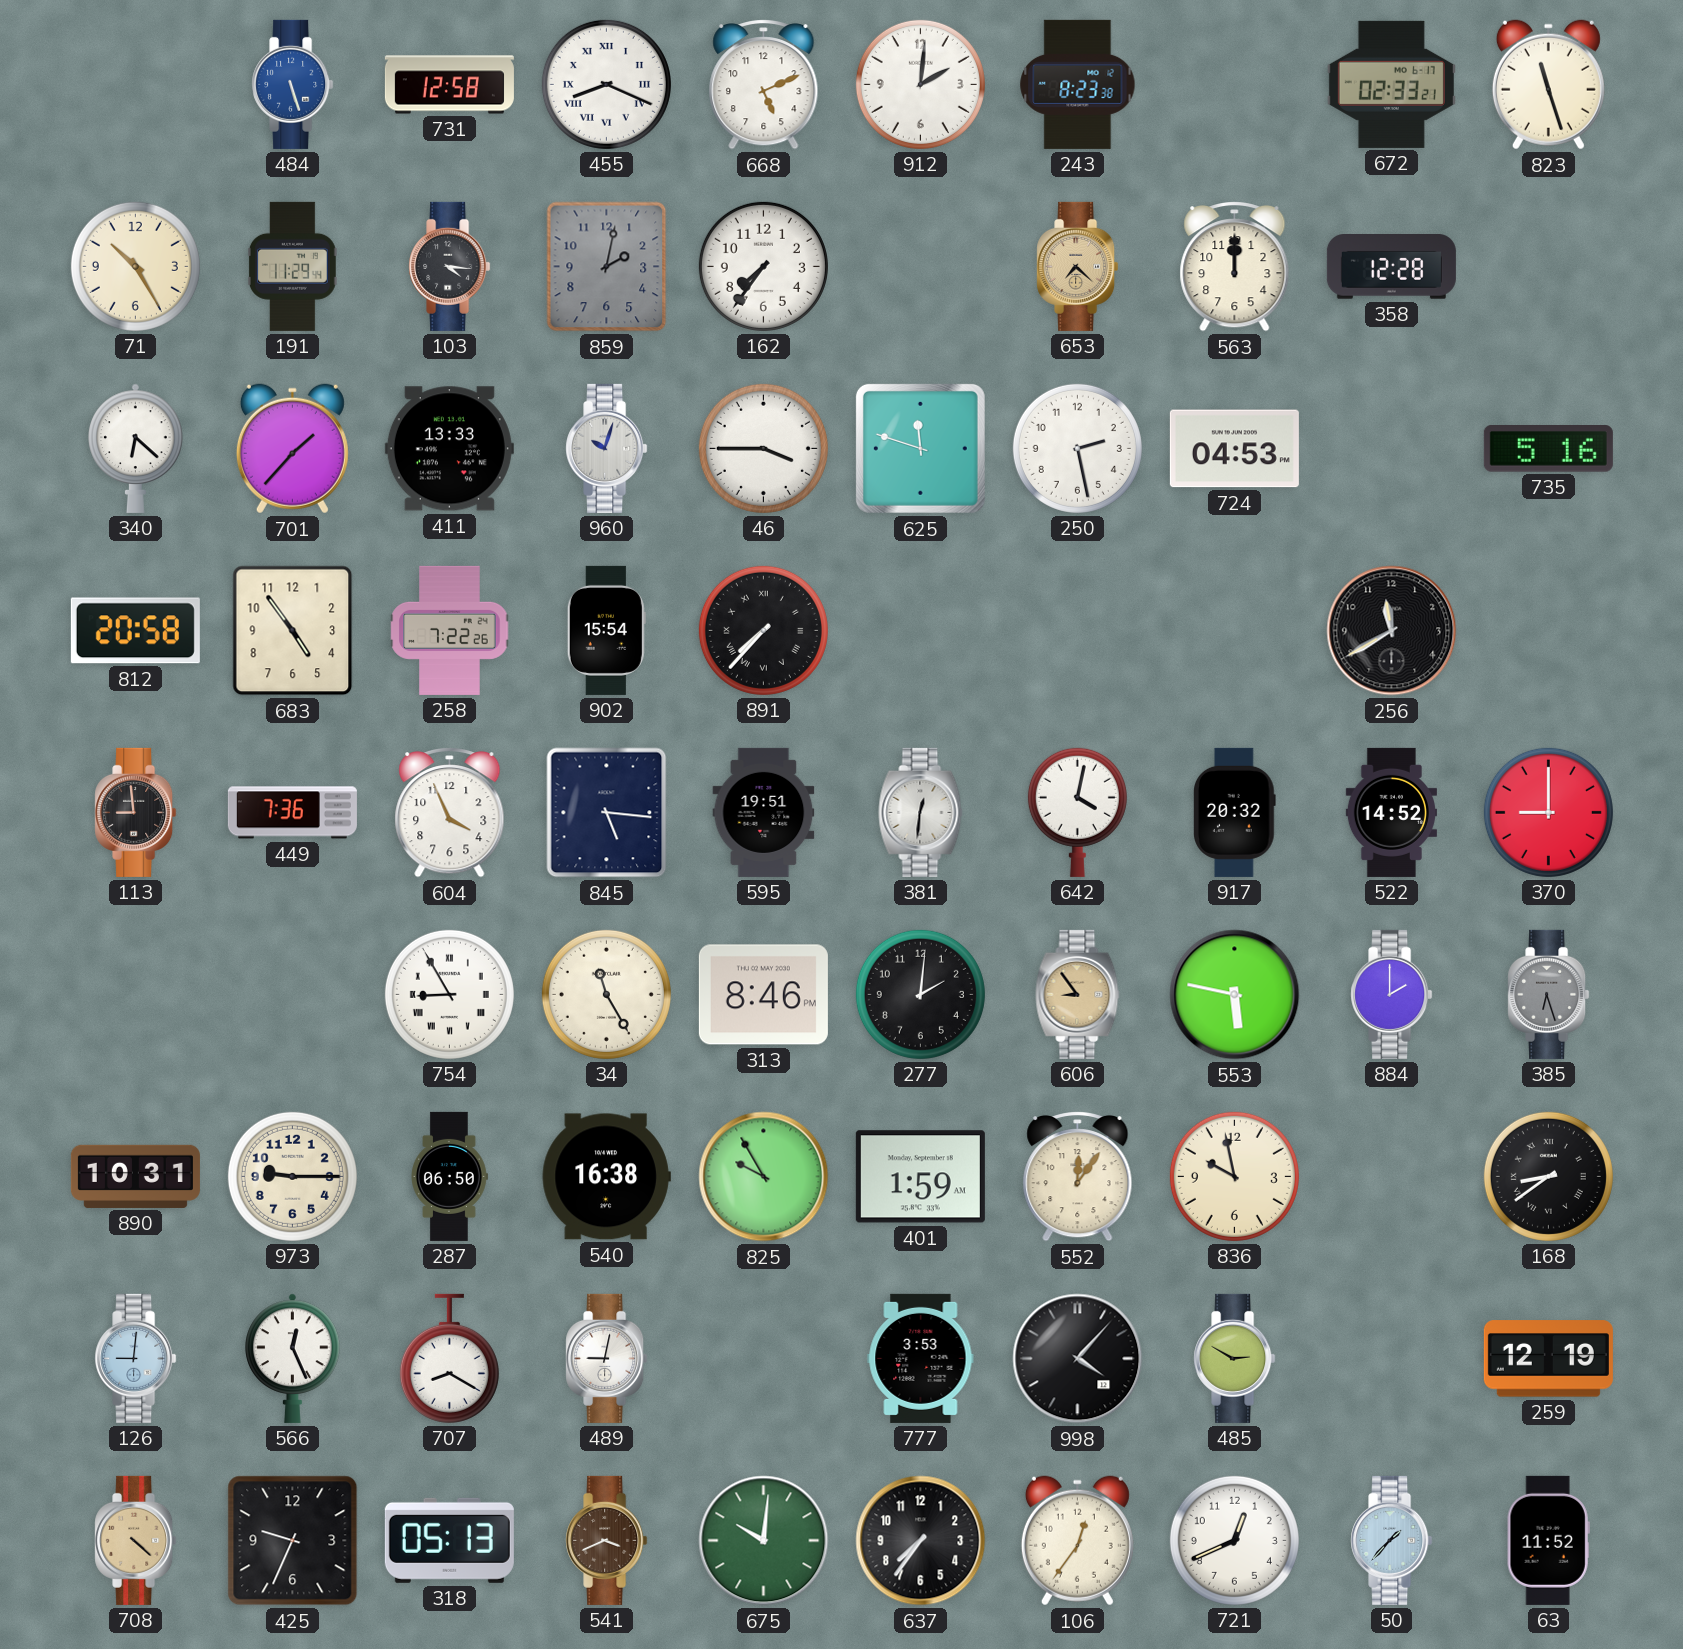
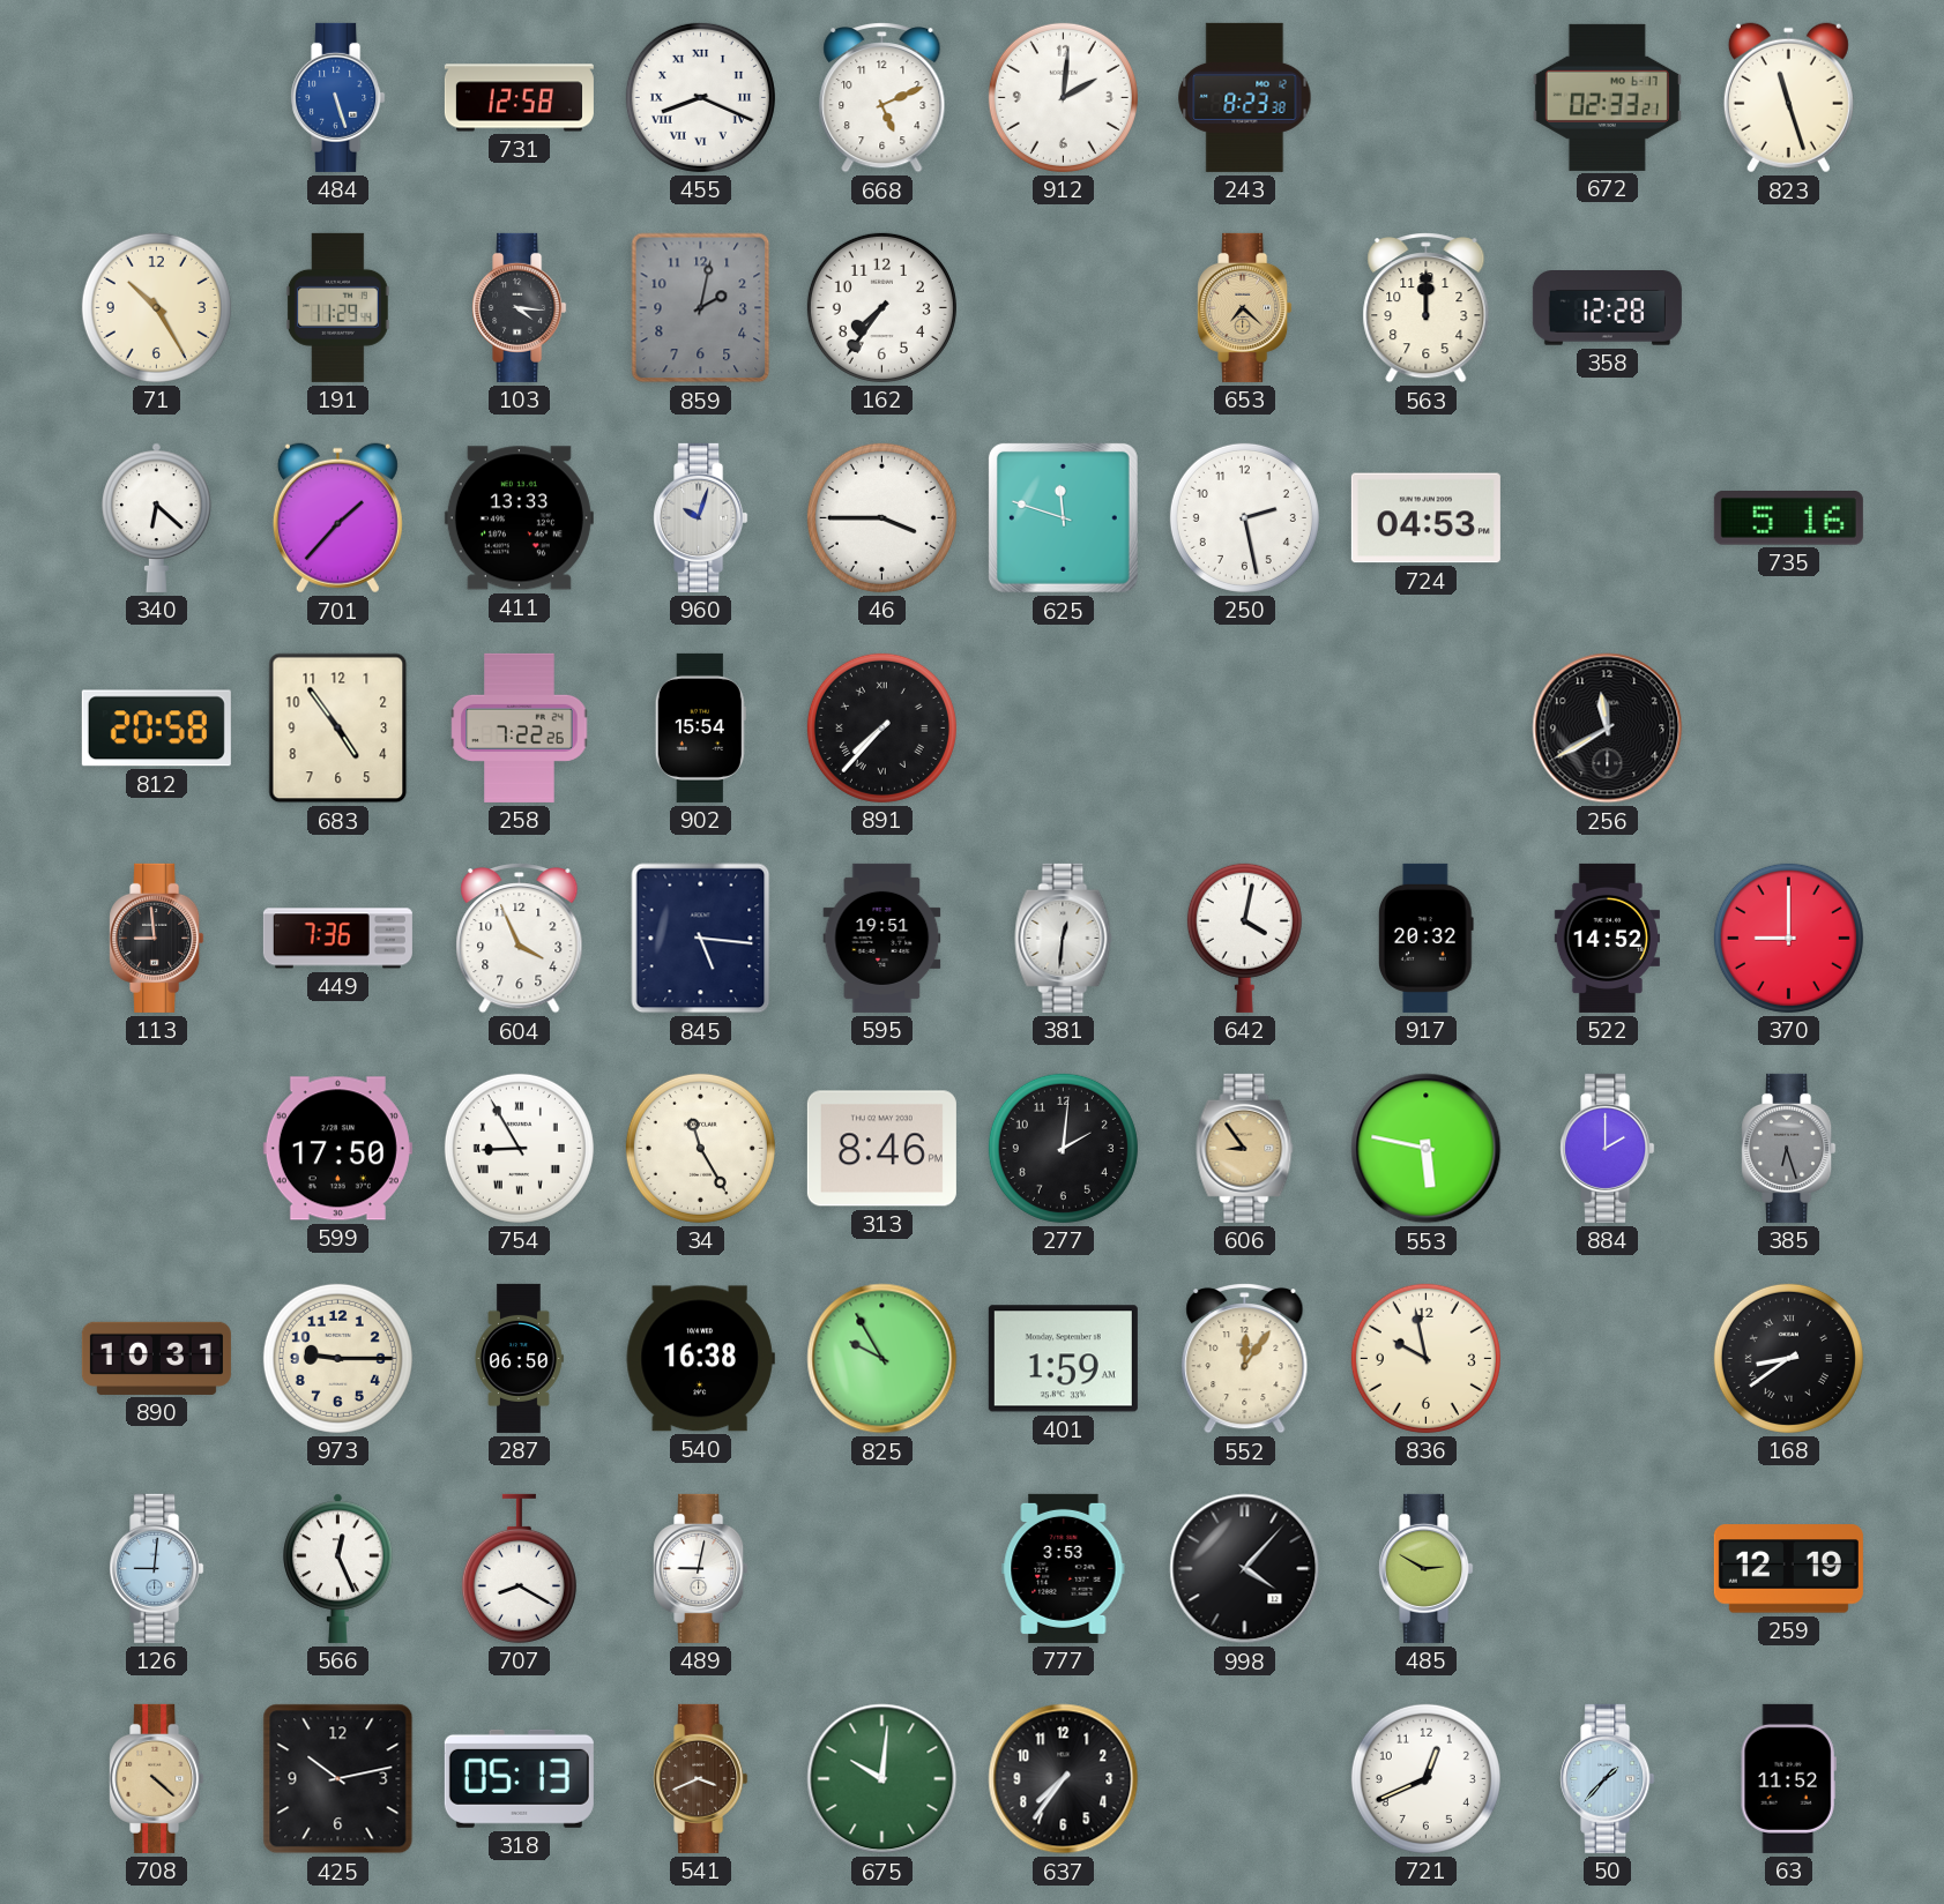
599: none -> 17:50 (337, 1149)
425: 9:34 -> 10:13 (338, 1779)
106: 12:36 -> none (1077, 1541)
